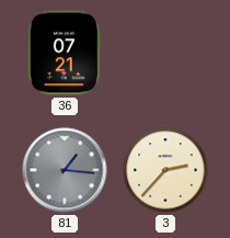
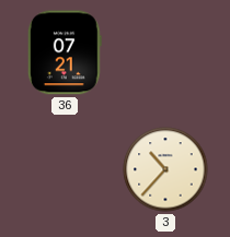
81: 1:16 -> none (65, 170)
3: 2:37 -> 10:37 (165, 169)
